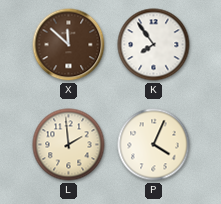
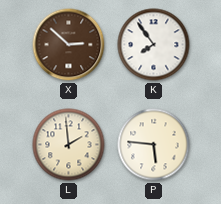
X: 11:52 -> 2:52 (69, 45)
P: 4:04 -> 5:46 (154, 145)
